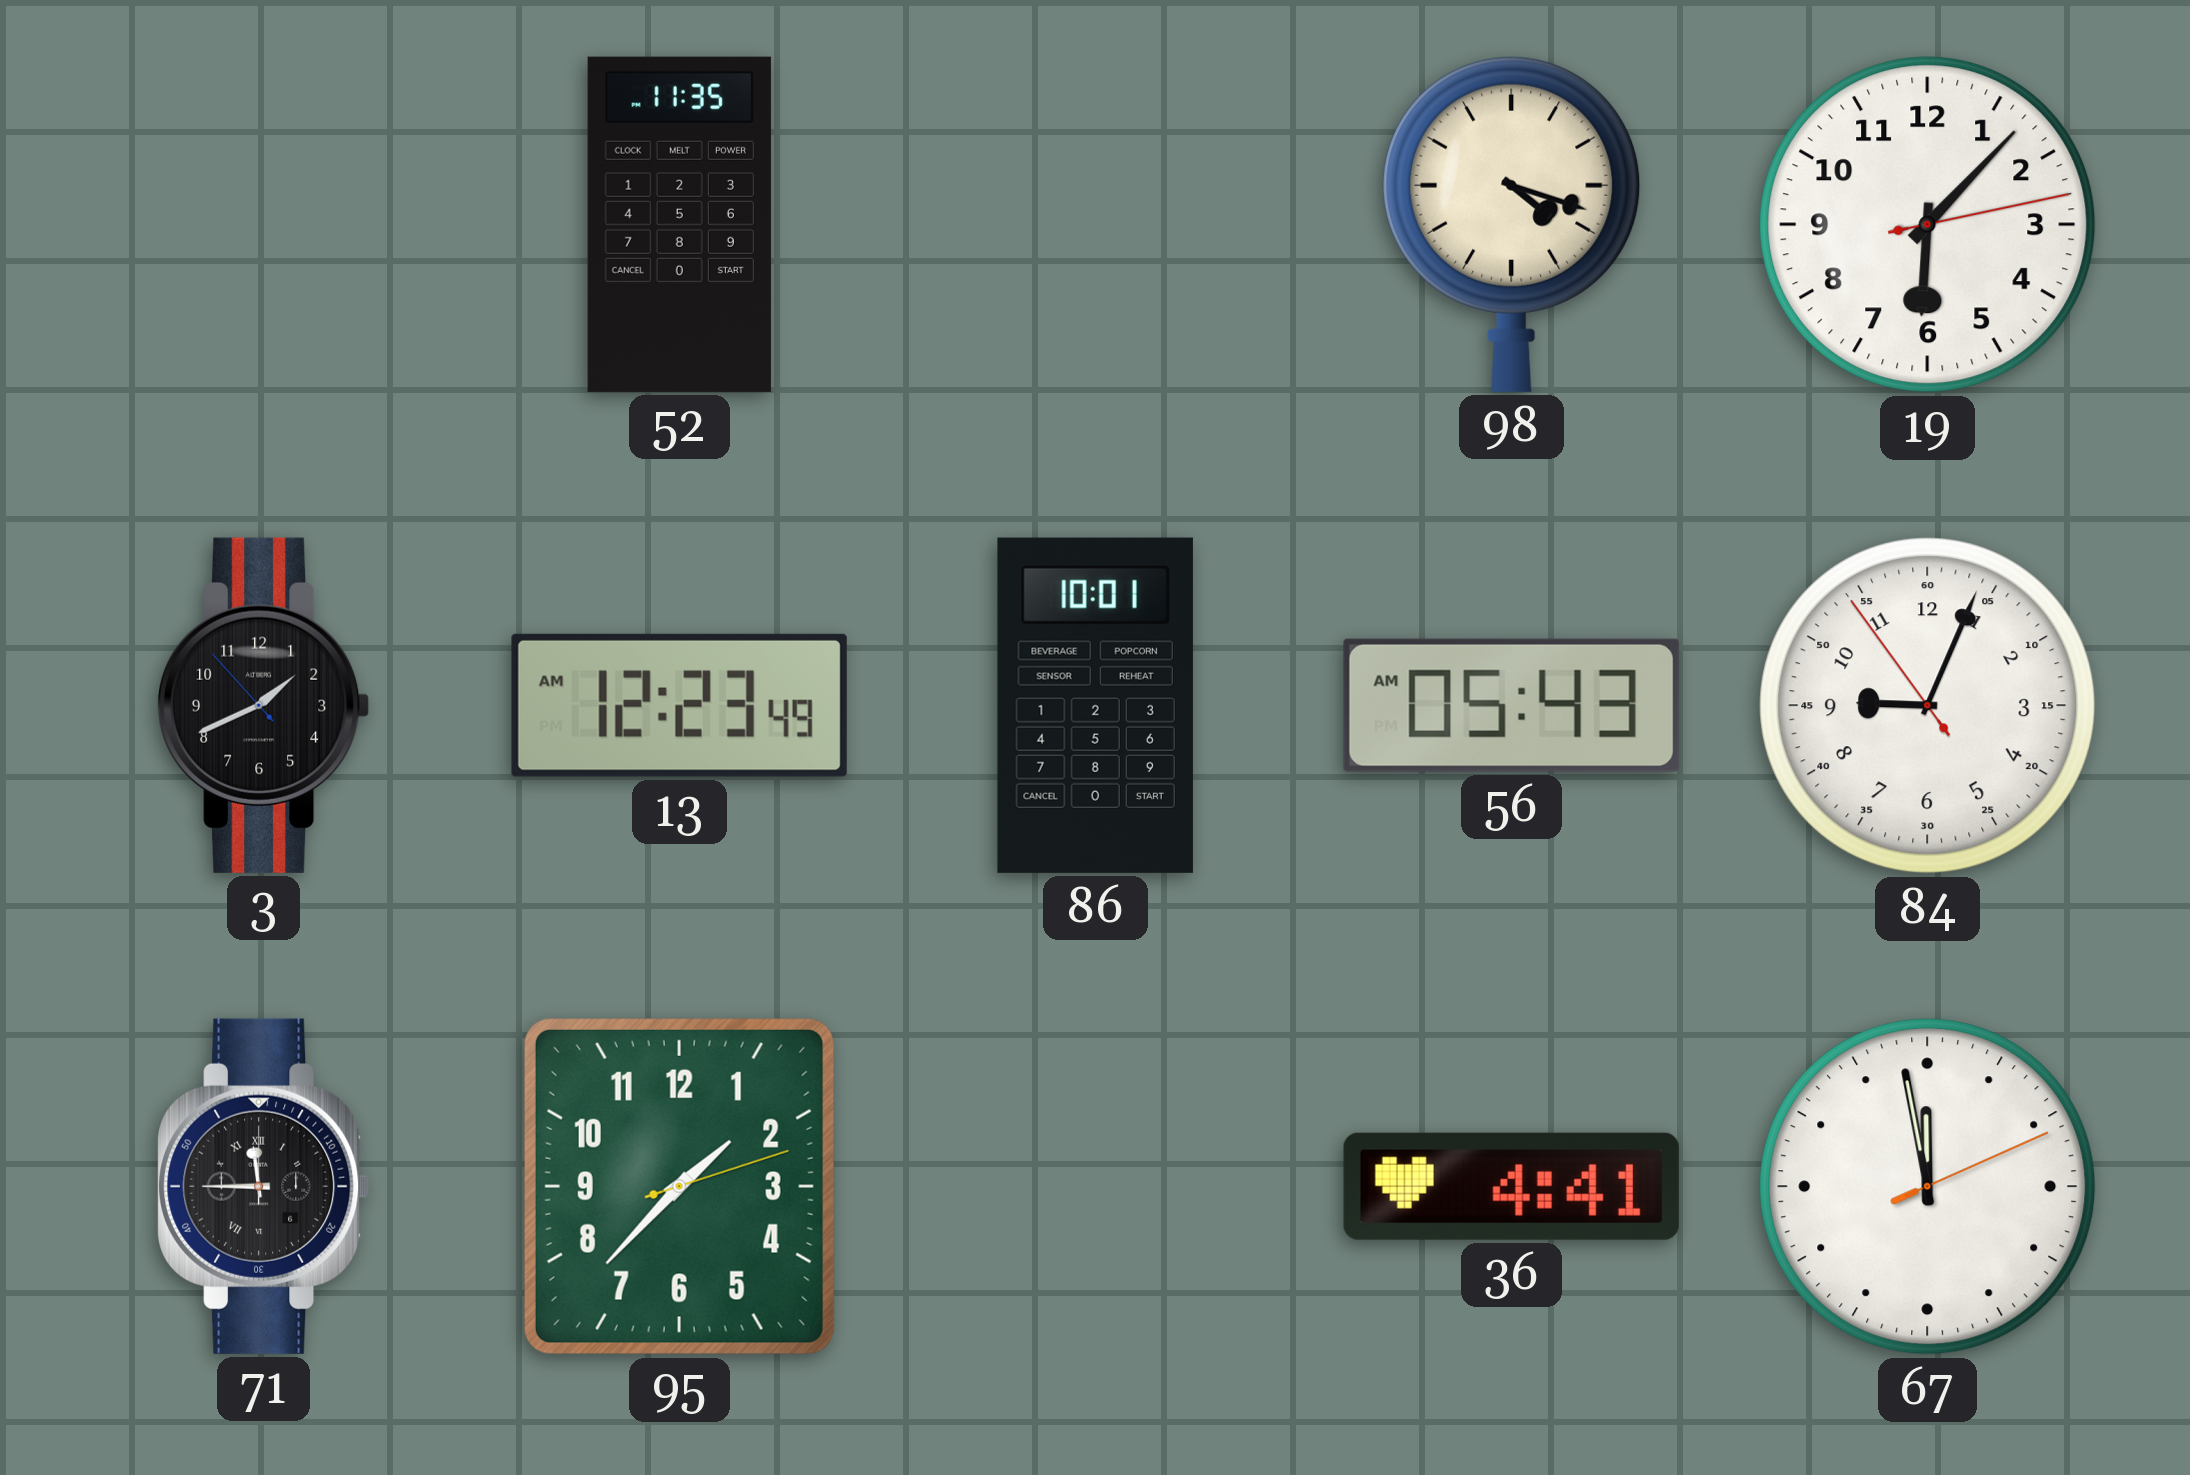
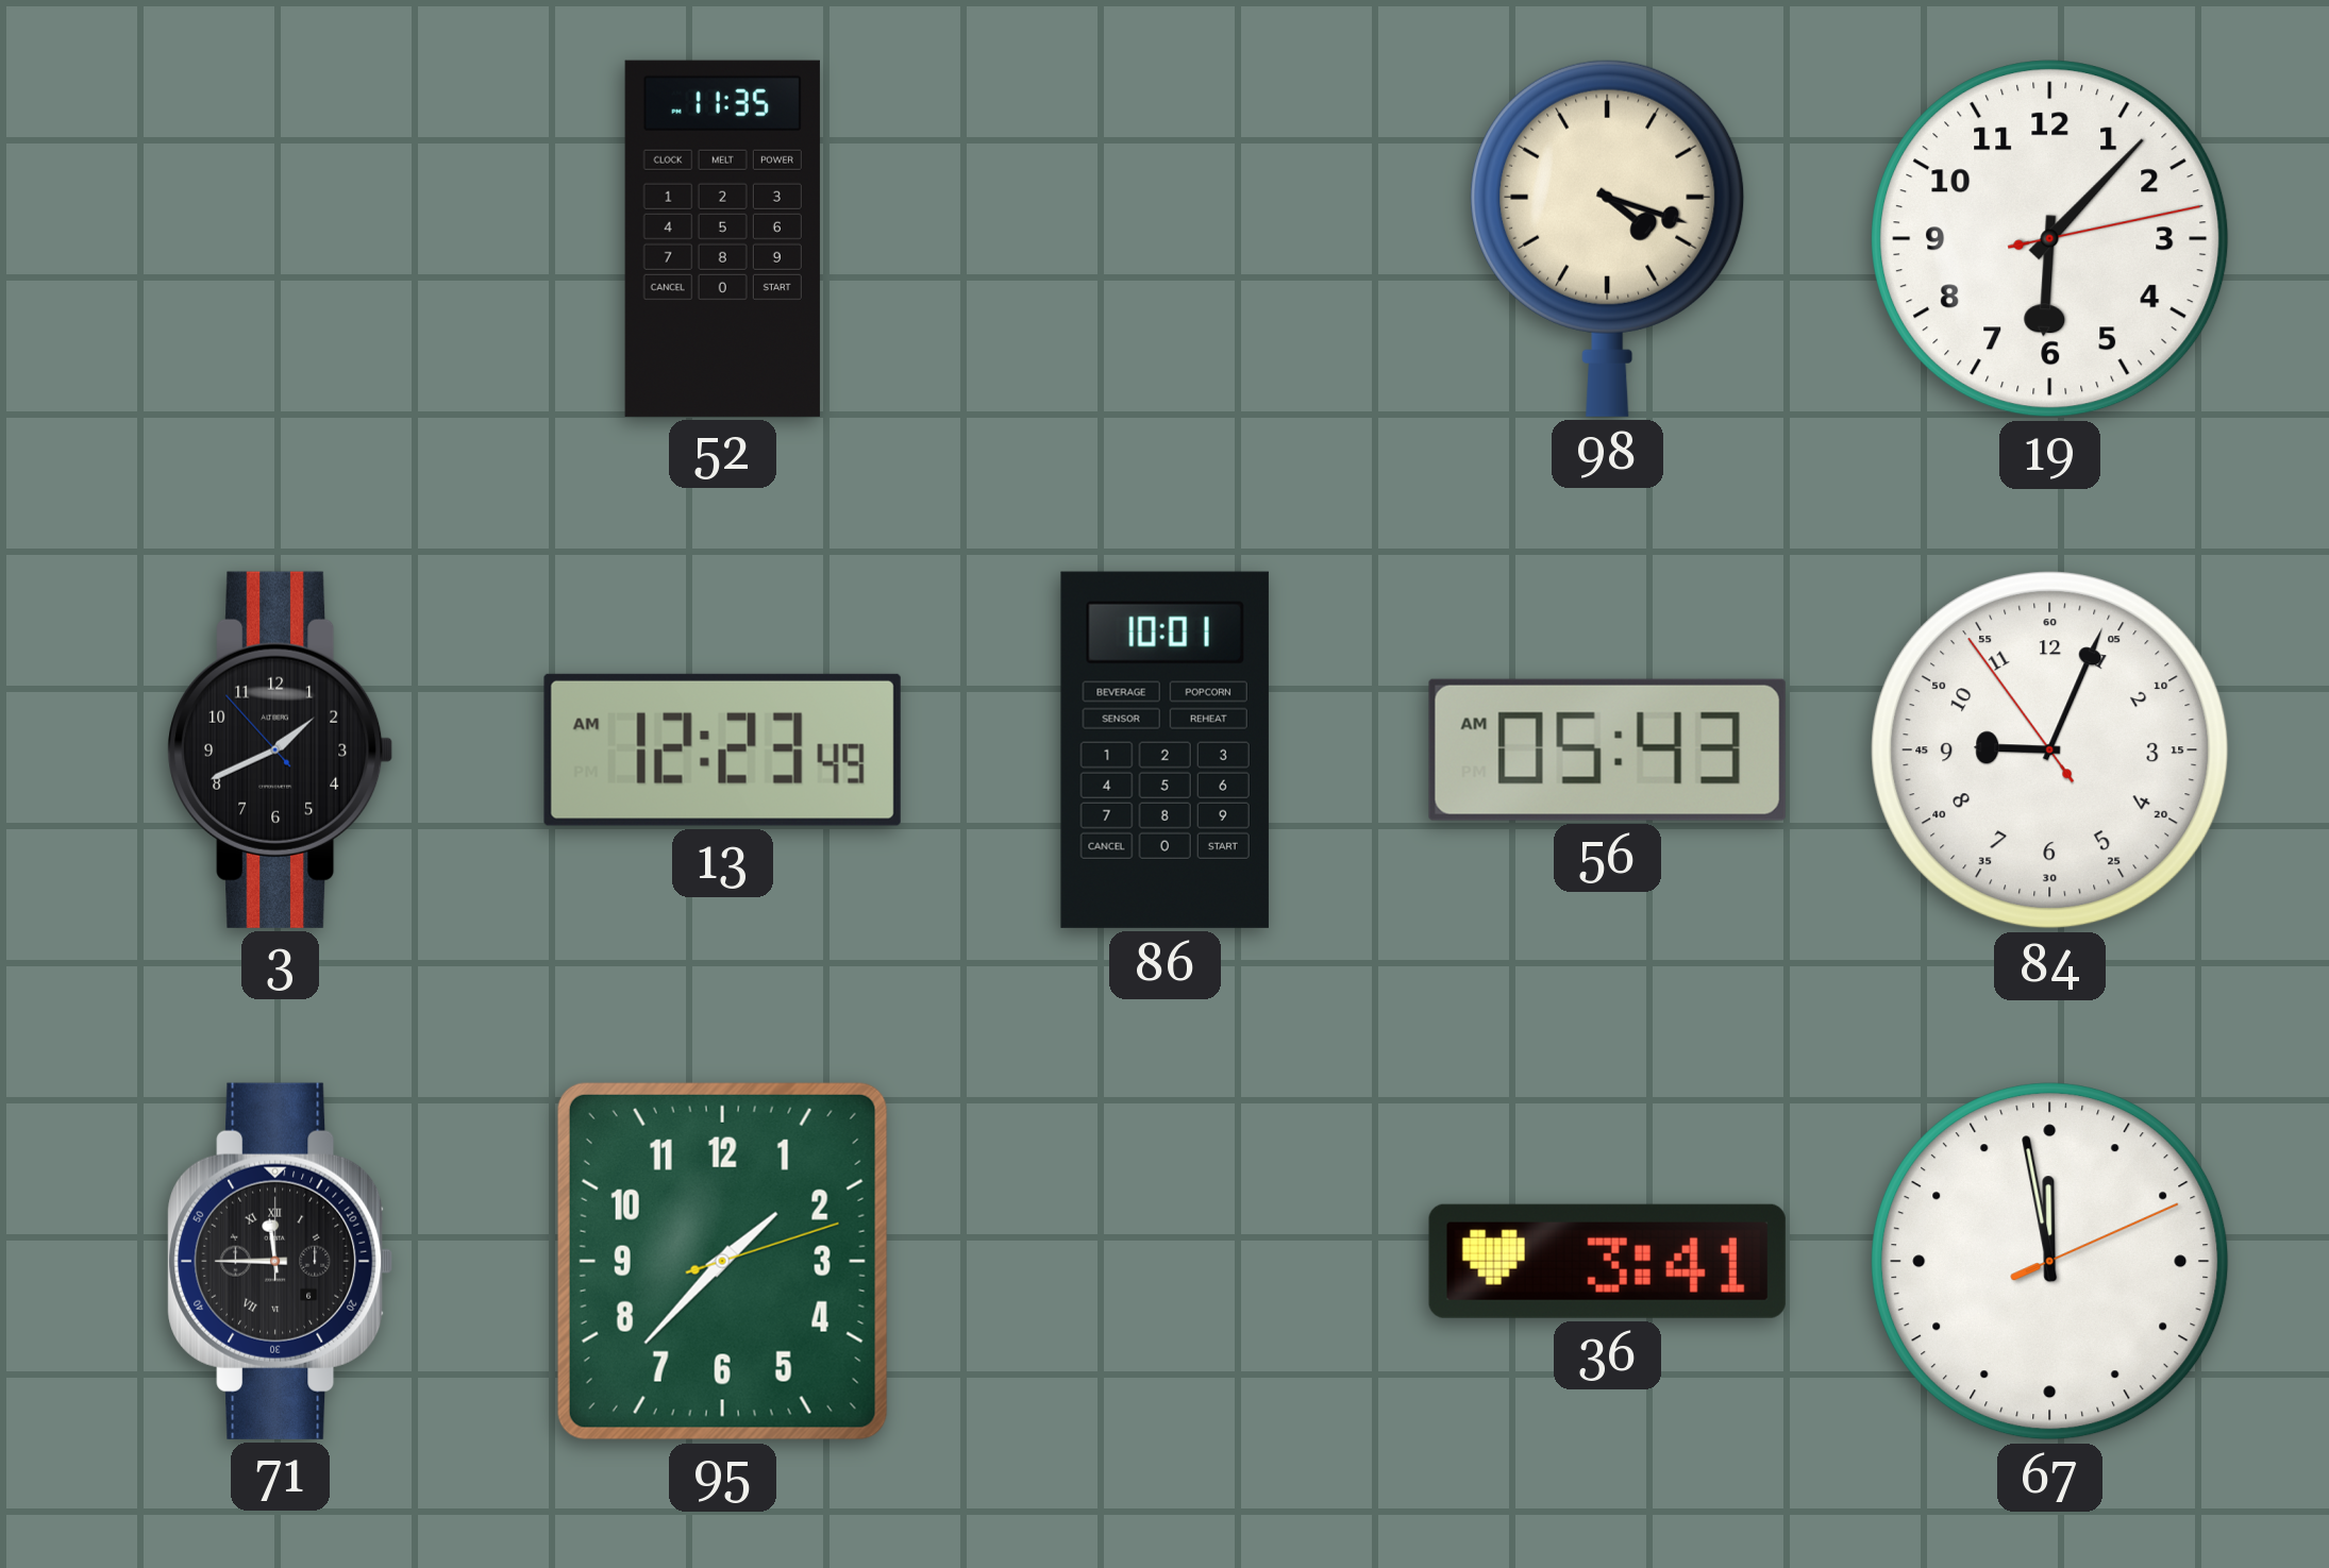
36: 4:41 -> 3:41 (1607, 1261)
